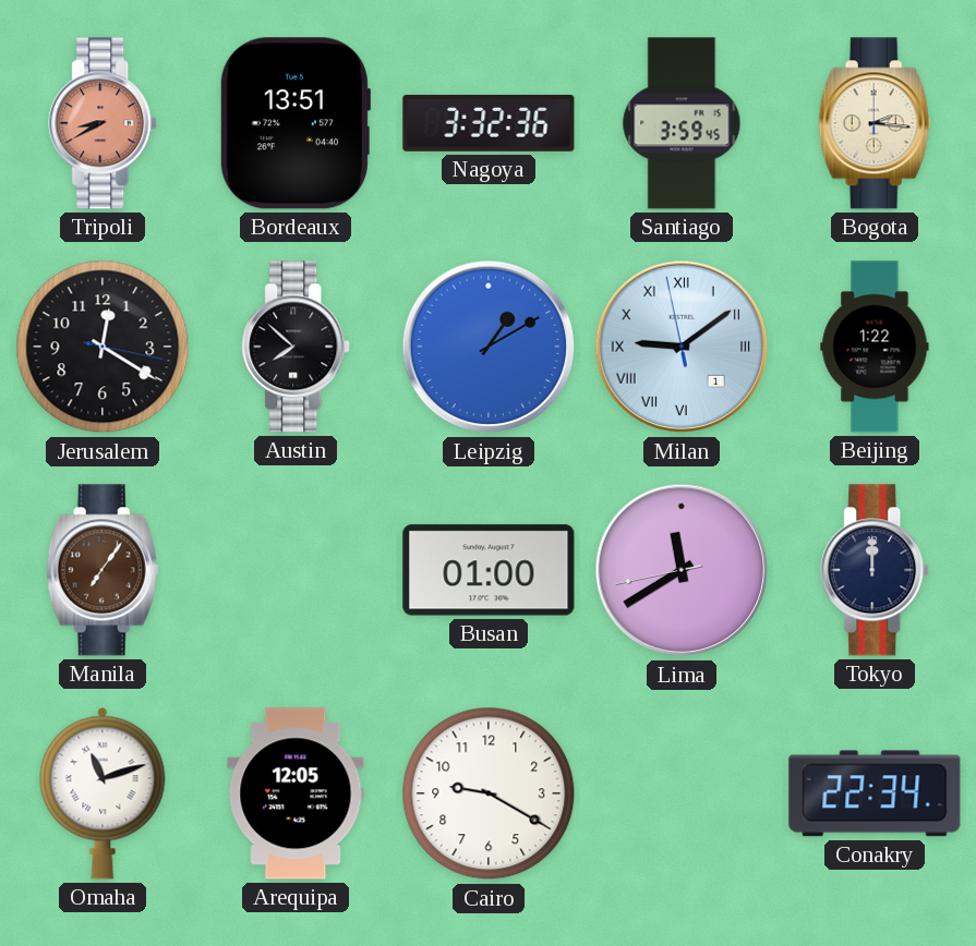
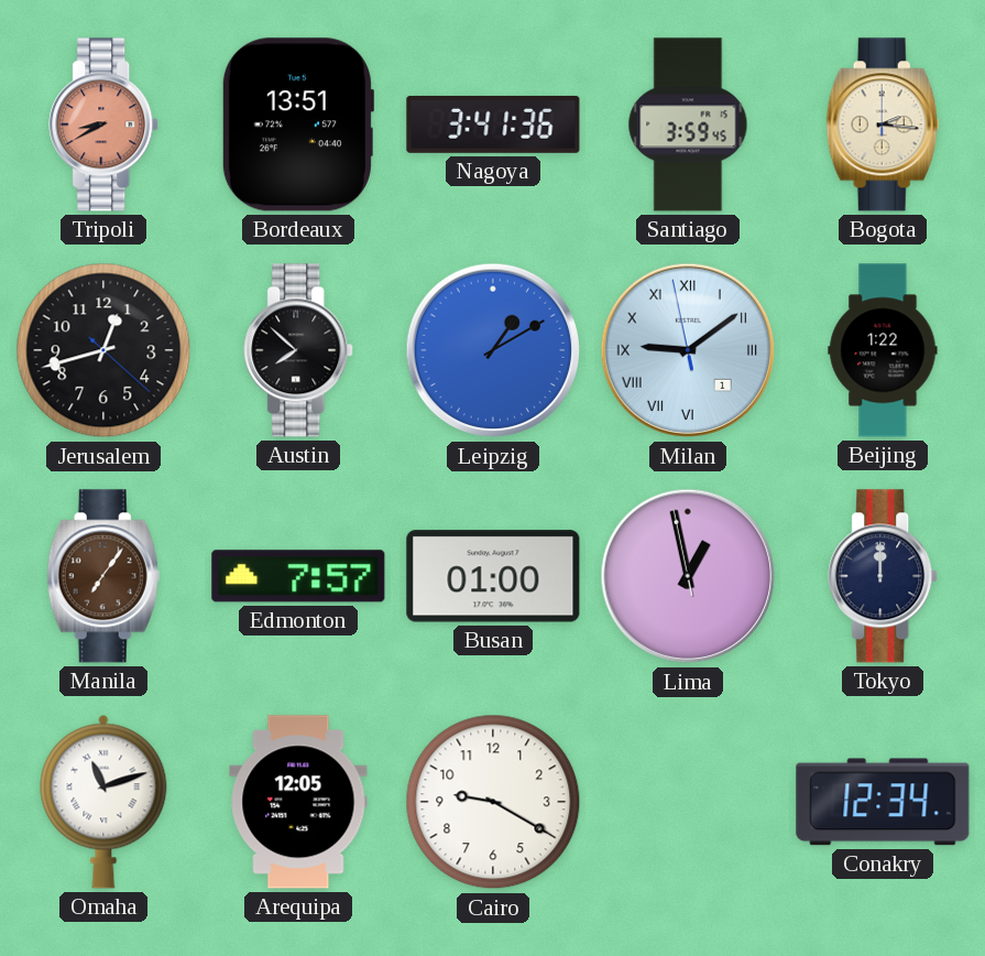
Nagoya: 3:32 -> 3:41 (493, 124)
Jerusalem: 12:20 -> 12:42 (103, 350)
Edmonton: none -> 7:57 (298, 576)
Lima: 11:39 -> 12:57 (688, 576)
Conakry: 22:34 -> 12:34 (883, 802)
